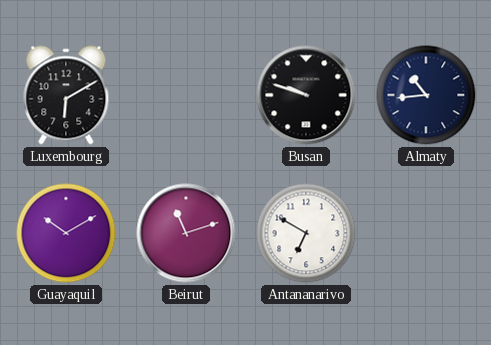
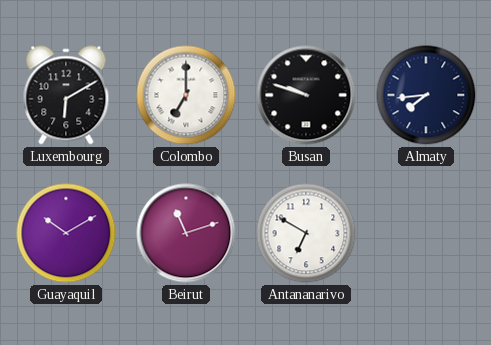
Colombo: none -> 7:00 (186, 95)
Almaty: 10:44 -> 7:44 (426, 95)
